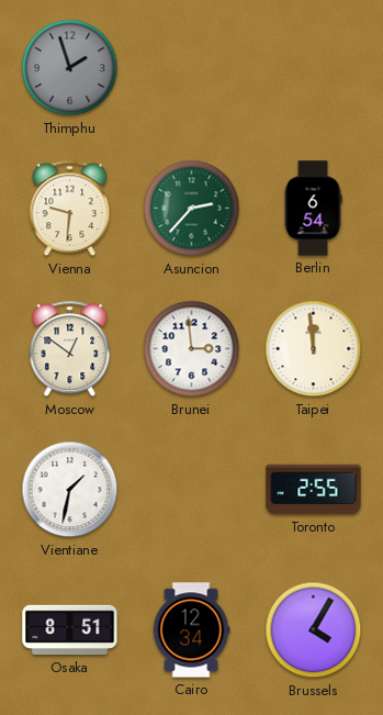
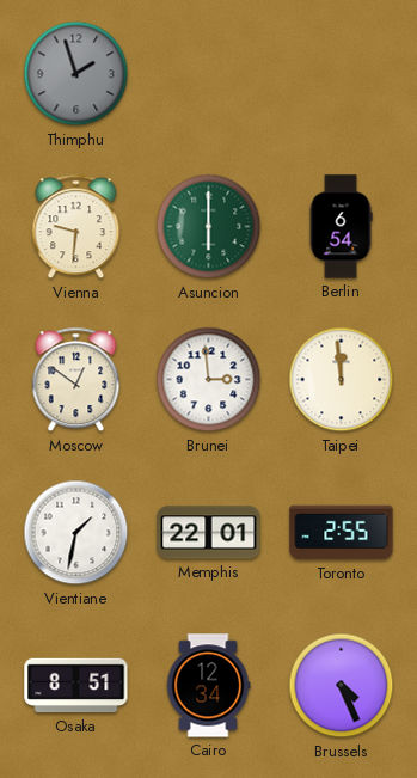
Asuncion: 2:37 -> 6:00 (209, 227)
Memphis: none -> 22:01 (209, 533)
Brussels: 4:05 -> 4:26 (342, 686)
